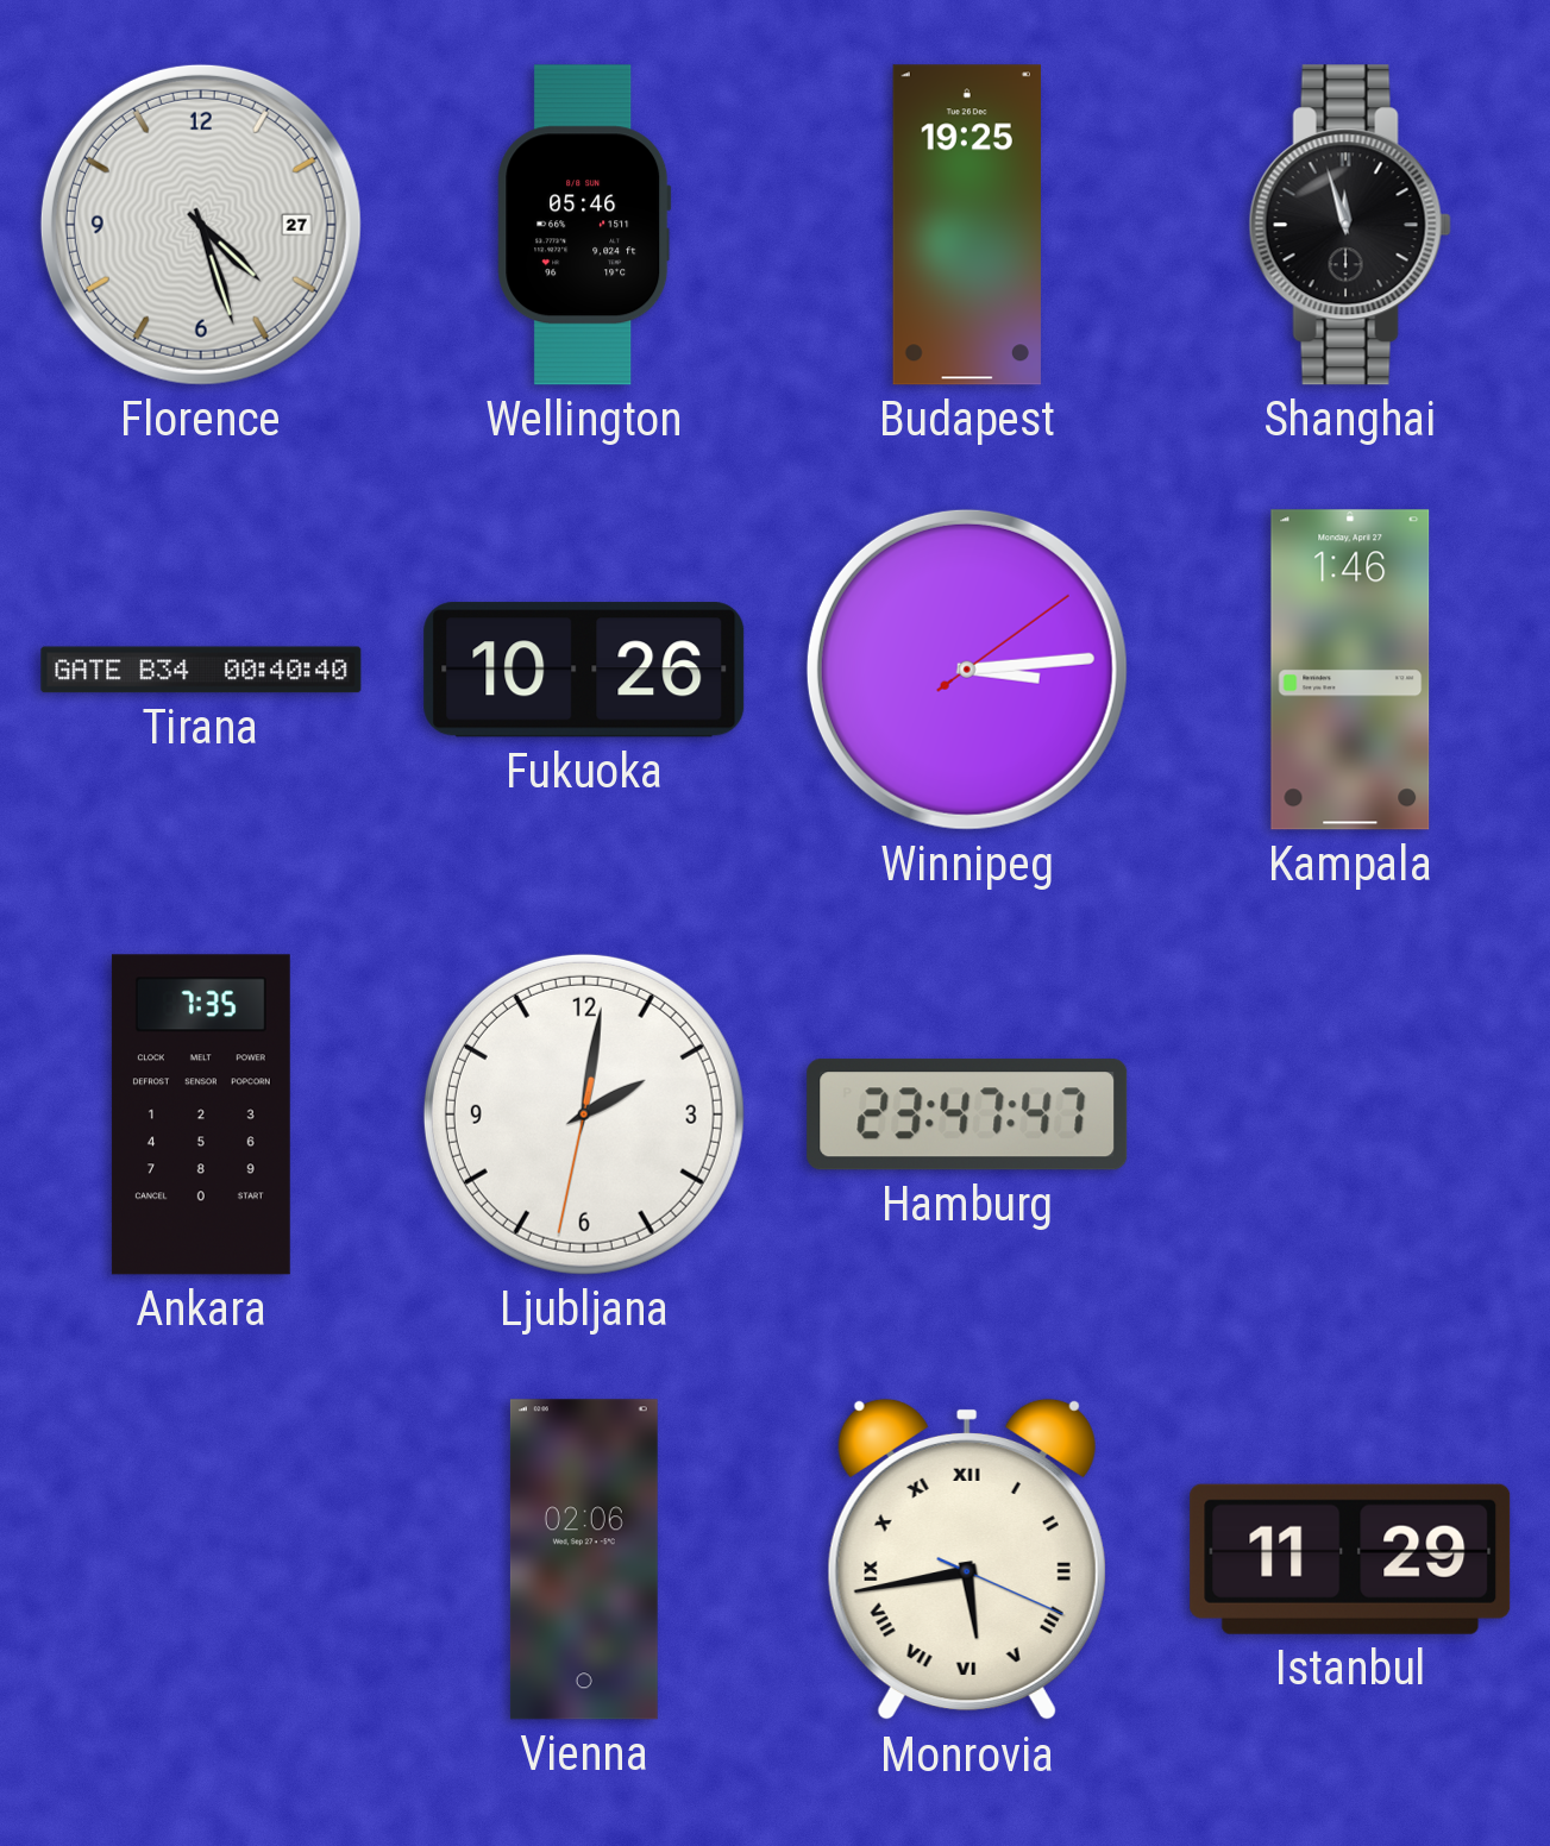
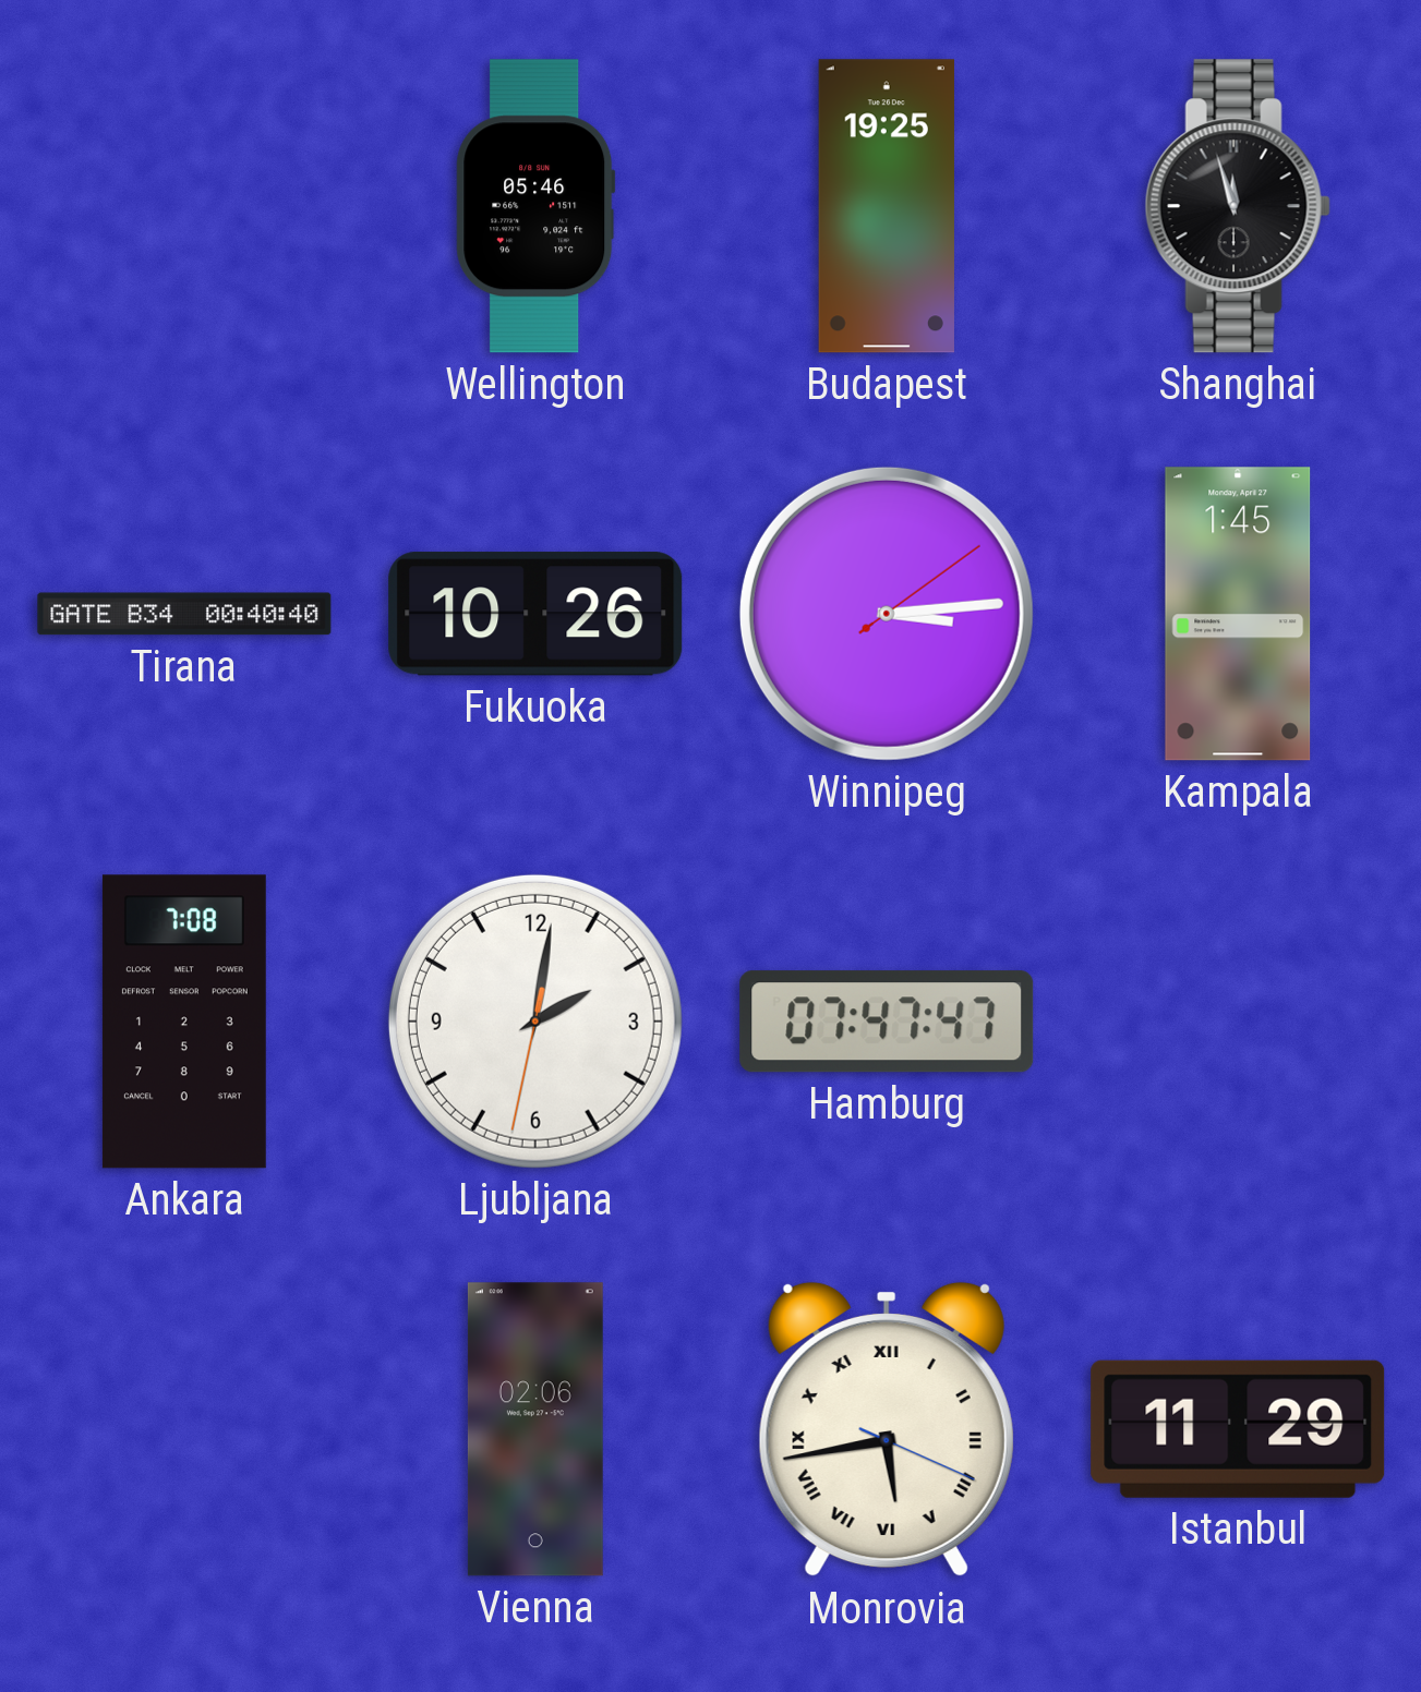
Florence: 4:27 -> none (201, 225)
Kampala: 1:46 -> 1:45 (1238, 614)
Ankara: 7:35 -> 7:08 (184, 1022)
Hamburg: 23:47 -> 07:47 (887, 1022)
